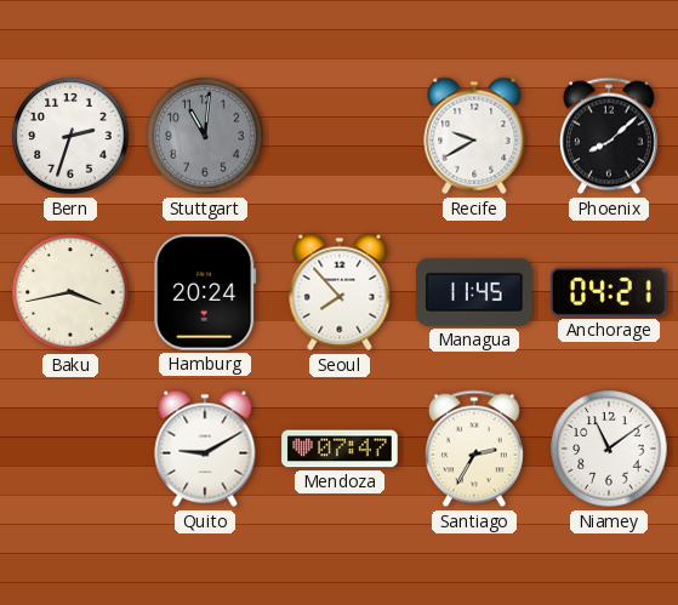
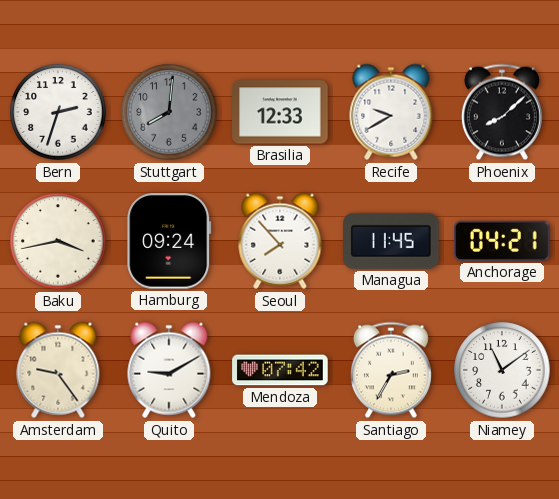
Stuttgart: 11:01 -> 8:01 (169, 112)
Brasilia: none -> 12:33 (280, 112)
Hamburg: 20:24 -> 09:24 (169, 241)
Amsterdam: none -> 9:24 (58, 370)
Mendoza: 07:47 -> 07:42 (280, 370)
